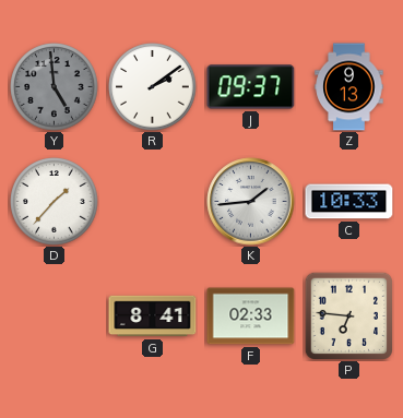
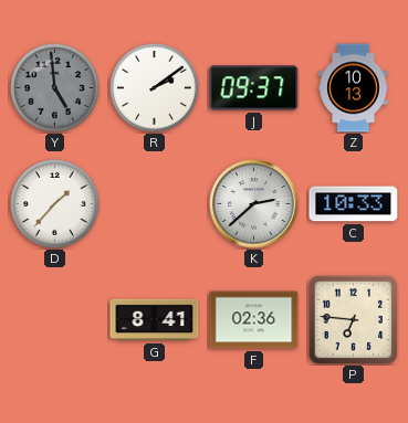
Z: 9:13 -> 10:13 (354, 88)
K: 1:44 -> 2:38 (254, 204)
F: 02:33 -> 02:36 (254, 320)
